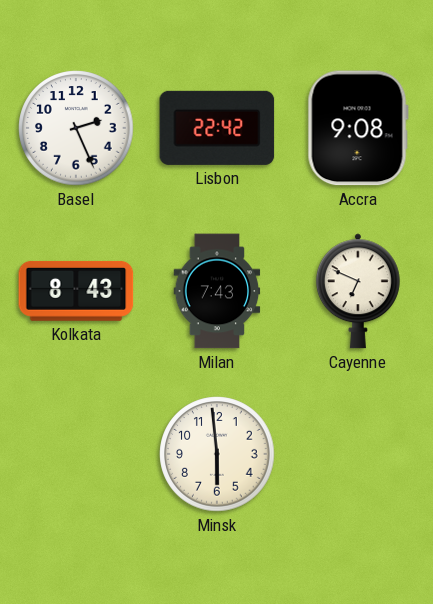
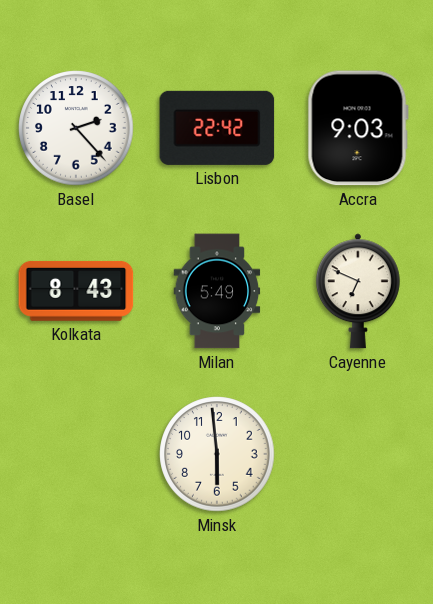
Basel: 2:26 -> 2:23 (76, 128)
Accra: 9:08 -> 9:03 (358, 128)
Milan: 7:43 -> 5:49 (217, 291)
